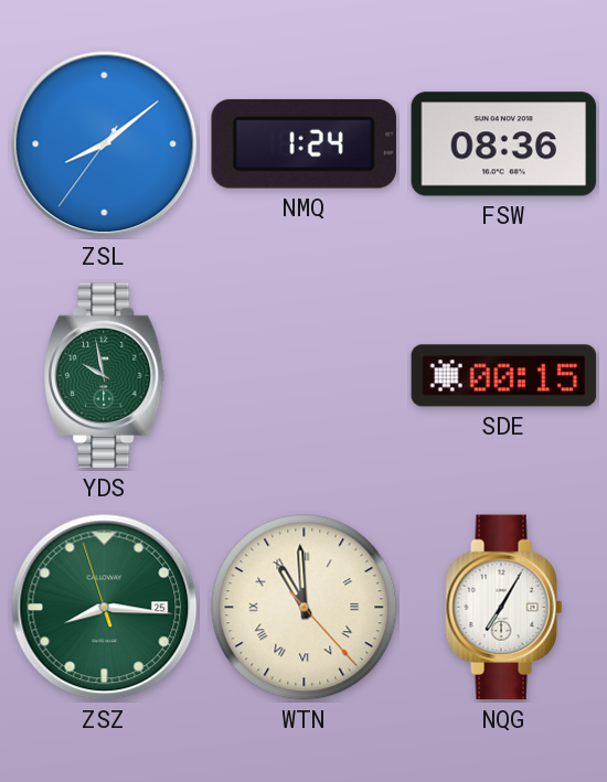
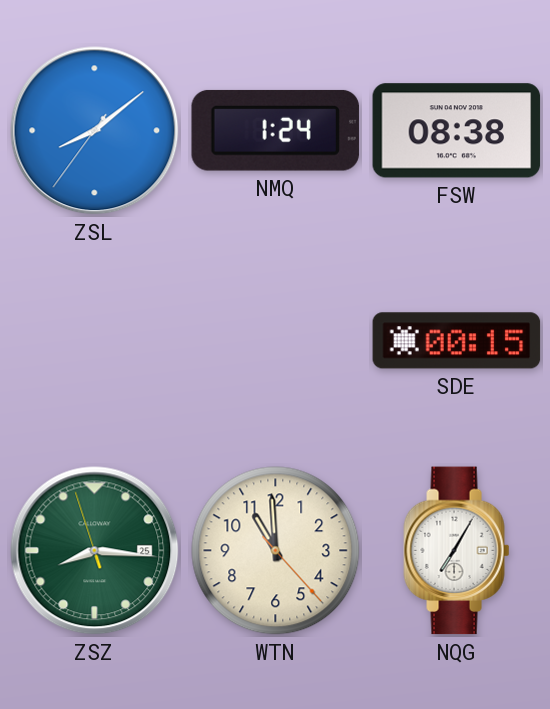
FSW: 08:36 -> 08:38 (457, 131)
YDS: 9:58 -> none (105, 376)
WTN numerals: Roman -> Arabic (276, 551)
